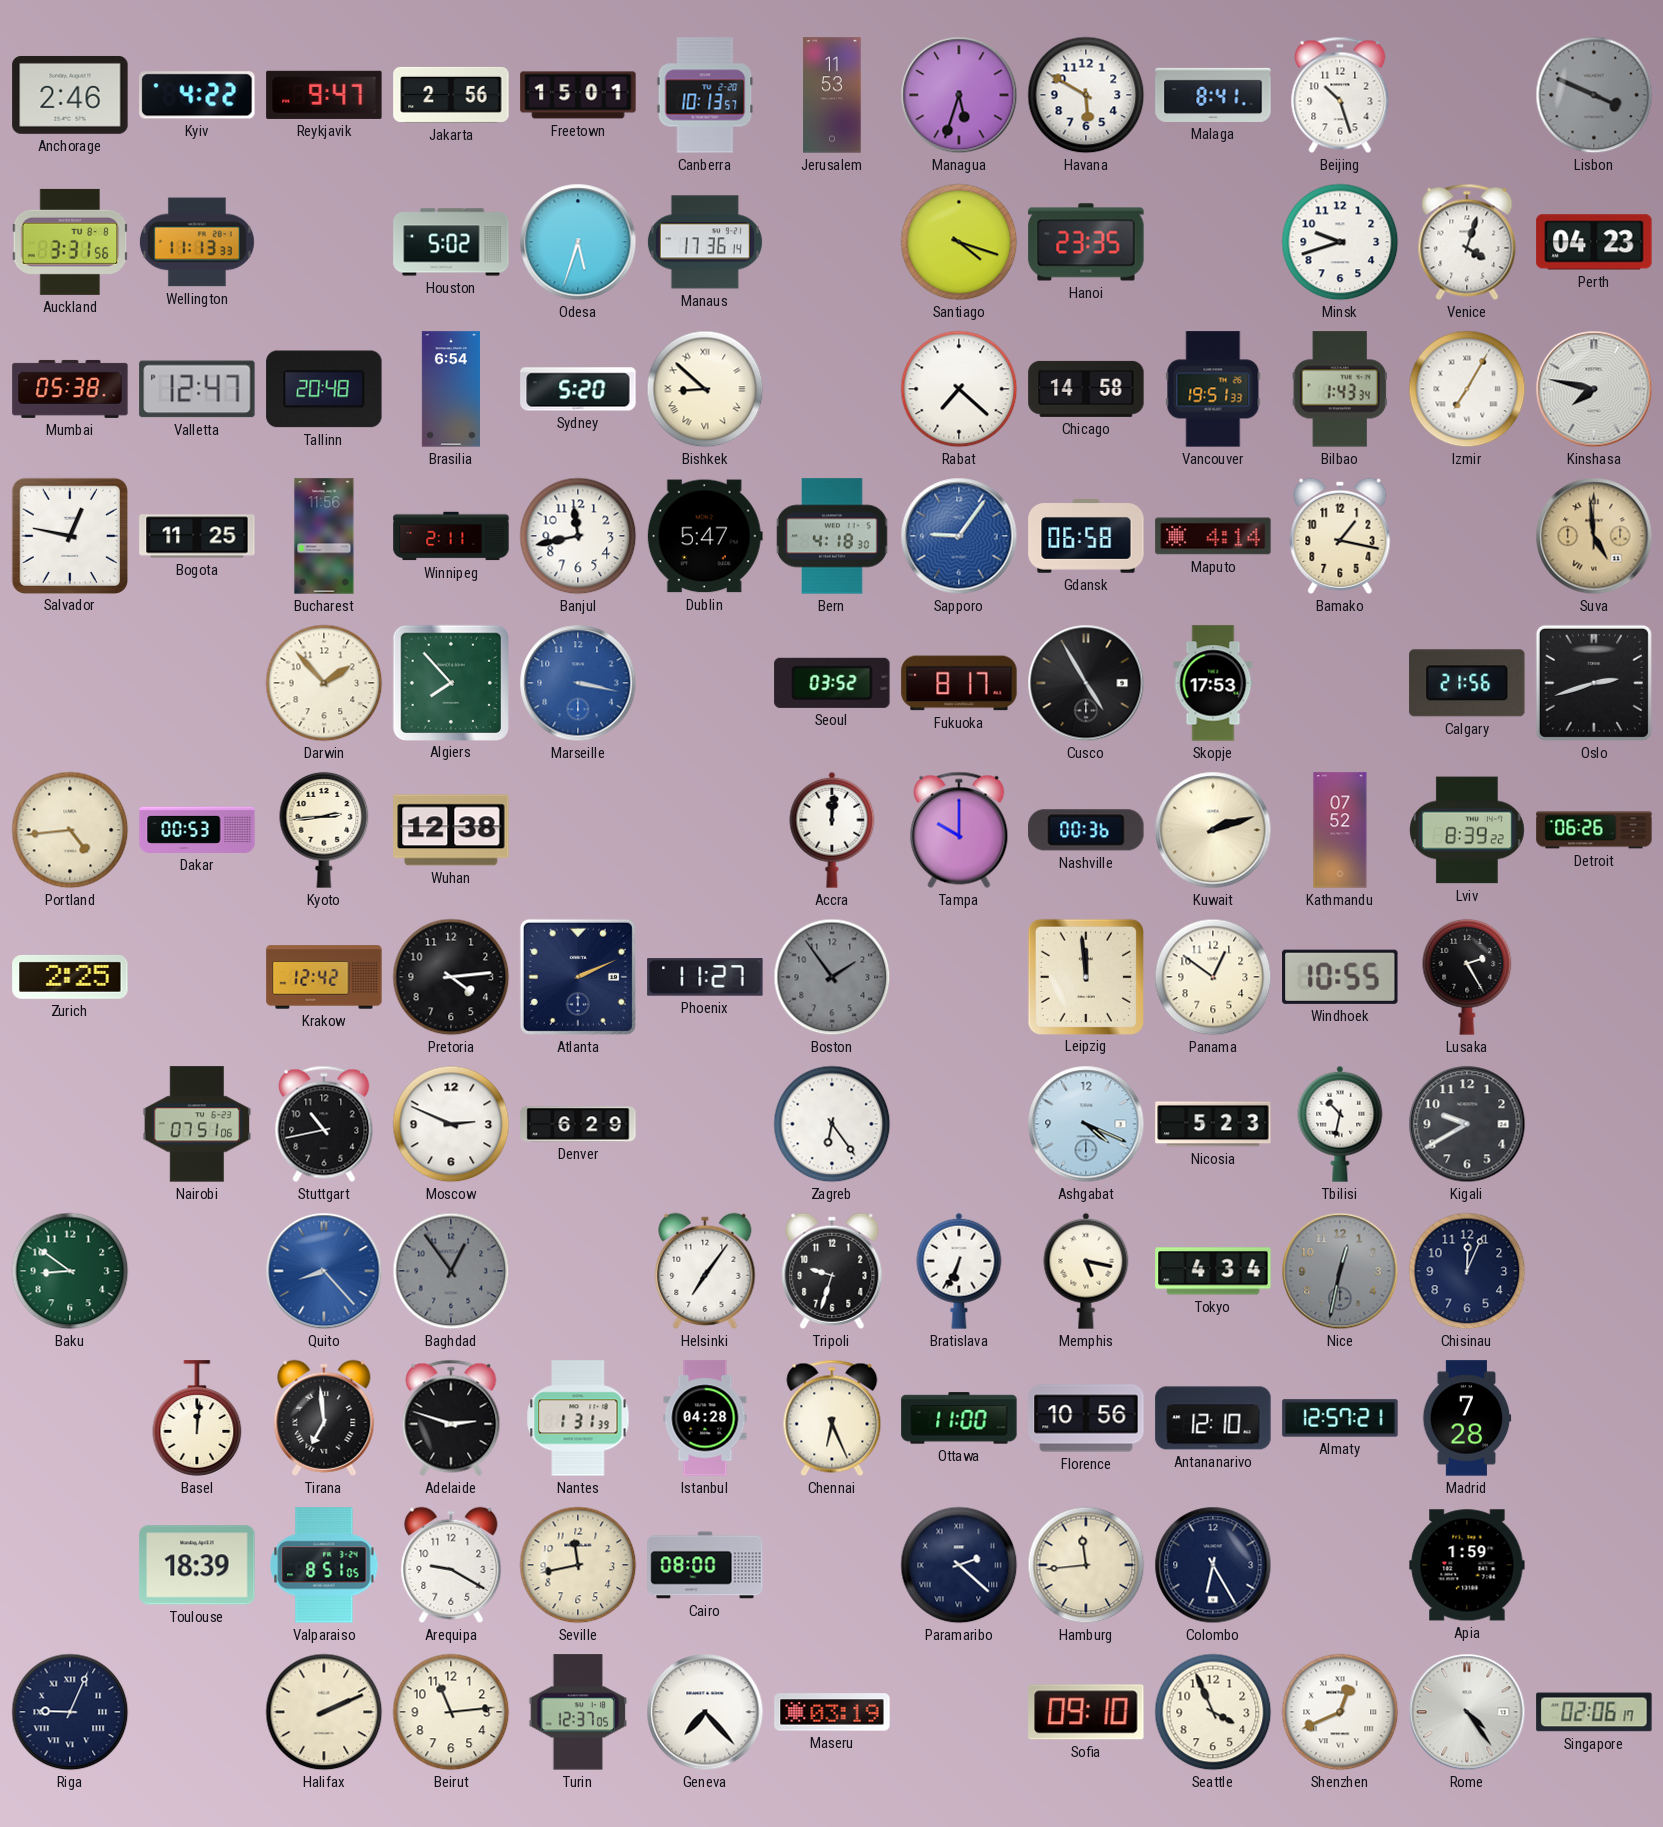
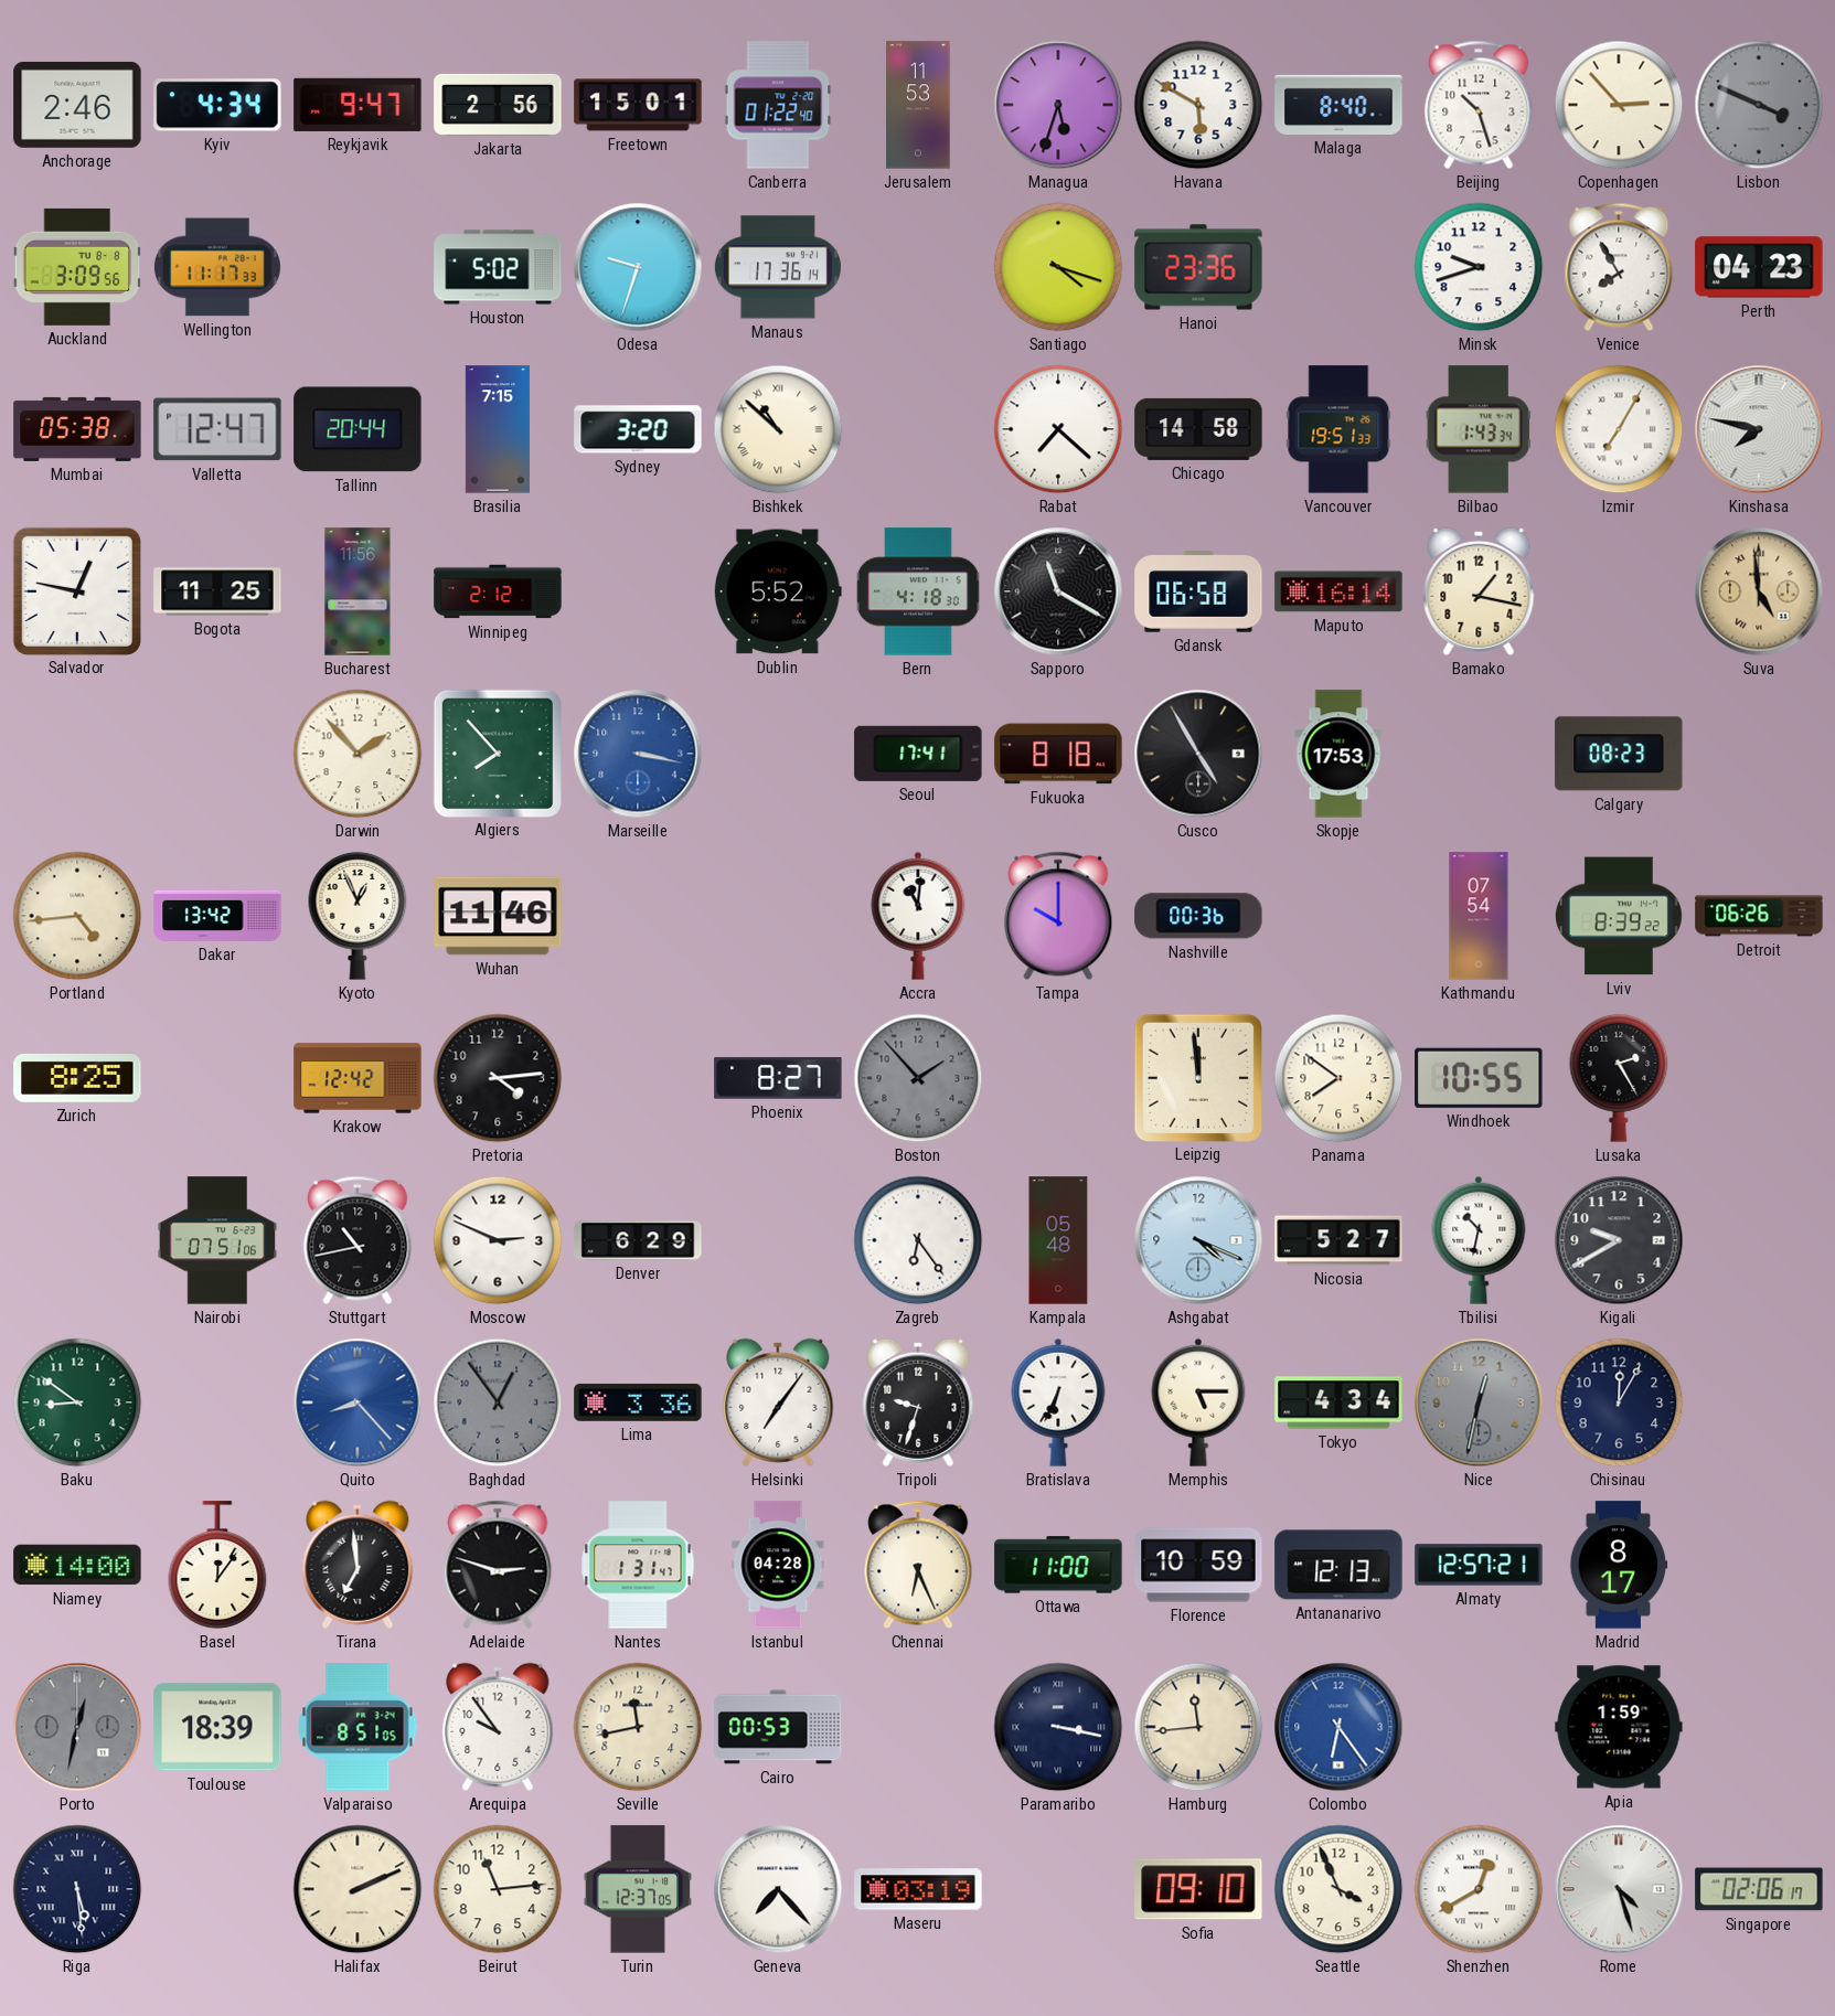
Kyiv: 4:22 -> 4:34 (217, 105)
Canberra: 10:13 -> 01:22 (778, 105)
Malaga: 8:41 -> 8:40 (1338, 105)
Copenhagen: none -> 2:53 (1619, 105)
Auckland: 3:31 -> 3:09 (77, 267)
Wellington: 11:13 -> 11:17 (217, 267)
Odesa: 5:33 -> 9:33 (638, 267)
Hanoi: 23:35 -> 23:36 (1198, 267)
Venice: 4:03 -> 7:55 (1619, 267)
Tallinn: 20:48 -> 20:44 (358, 429)
Brasilia: 6:54 -> 7:15 (498, 429)
Sydney: 5:20 -> 3:20 (638, 429)
Bishkek: 8:52 -> 10:52 (778, 429)
Winnipeg: 2:11 -> 2:12 (498, 591)
Banjul: 11:43 -> none (578, 536)
Dublin: 5:47 -> 5:52 (778, 591)
Sapporo: 9:06 -> 11:20 (1058, 591)
Sapporo dial: blue -> black (1058, 591)
Maputo: 4:14 -> 16:14 (1338, 591)
Seoul: 03:52 -> 17:41 (918, 754)
Fukuoka: 8:17 -> 8:18 (1058, 754)
Calgary: 21:56 -> 08:23 (1619, 754)
Oslo: 2:42 -> none (1594, 683)
Dakar: 00:53 -> 13:42 (217, 916)
Kyoto: 2:44 -> 12:56 (358, 916)
Wuhan: 12:38 -> 11:46 (498, 916)
Accra: 12:01 -> 11:01 (918, 916)
Kuwait: 2:12 -> none (1213, 830)
Kathmandu: 07:52 -> 07:54 (1479, 916)
Zurich: 2:25 -> 8:25 (77, 1078)
Atlanta: 2:11 -> none (578, 977)
Phoenix: 11:27 -> 8:27 (778, 1078)
Boston: 1:54 -> 1:53 (918, 1078)
Panama: 12:51 -> 7:51 (1338, 1078)
Kampala: none -> 05:48 (1058, 1240)
Nicosia: 5:23 -> 5:27 (1338, 1240)
Lima: none -> 3:36 (638, 1402)
Memphis: 5:17 -> 5:15 (1198, 1402)
Chisinau: 12:04 -> 12:05 (1619, 1402)
Niamey: none -> 14:00 (77, 1565)
Basel: 12:01 -> 12:06 (217, 1565)
Nantes: 1:31:39 -> 1:31:47 (638, 1565)
Florence: 10:56 -> 10:59 (1198, 1565)
Antananarivo: 12:10 -> 12:13 (1338, 1565)
Madrid: 7:28 -> 8:17 (1619, 1565)
Porto: none -> 12:32 (77, 1727)
Arequipa: 9:20 -> 9:54 (498, 1727)
Cairo: 08:00 -> 00:53 (778, 1727)
Paramaribo: 2:22 -> 3:17 (1058, 1727)
Colombo: 6:25 -> 6:24 (1338, 1727)
Colombo dial: navy -> blue (1338, 1727)
Riga: 9:04 -> 5:29 (77, 1889)
Shenzhen: 12:41 -> 12:40 (1479, 1889)
Rome: 4:24 -> 4:27 (1619, 1889)
